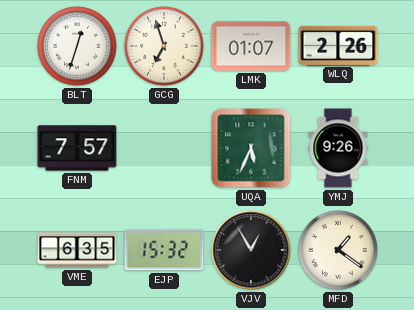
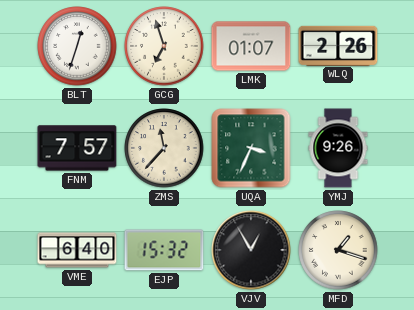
ZMS: none -> 11:37 (164, 148)
UQA: 5:34 -> 3:34 (251, 148)
VME: 6:35 -> 6:40 (77, 250)
MFD: 1:21 -> 1:18 (338, 250)
